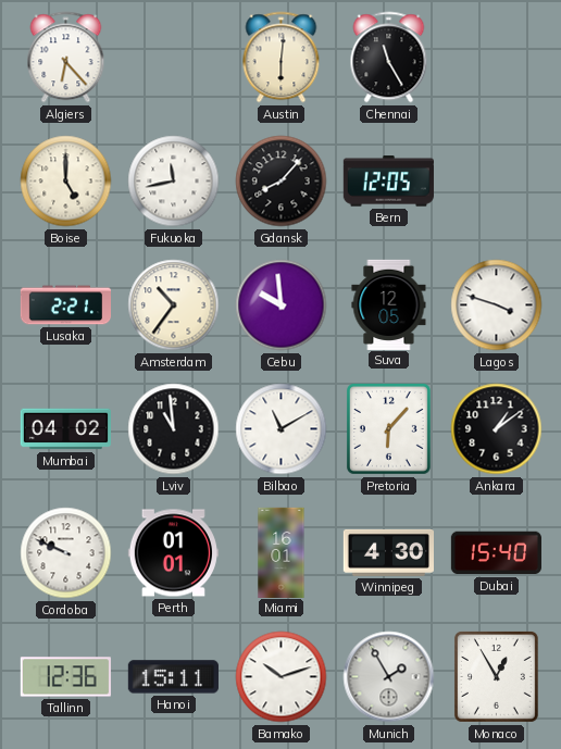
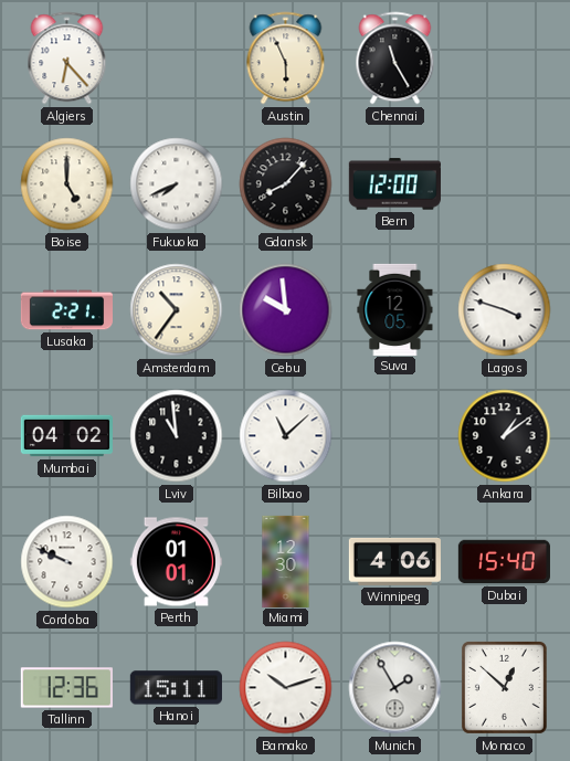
Austin: 6:01 -> 5:56 (286, 59)
Fukuoka: 11:43 -> 7:41 (177, 184)
Bern: 12:05 -> 12:00 (394, 184)
Bilbao: 11:10 -> 11:08 (286, 436)
Pretoria: 6:07 -> none (388, 428)
Miami: 16:01 -> 12:30 (286, 561)
Winnipeg: 4:30 -> 4:06 (394, 561)
Monaco: 12:55 -> 12:52 (504, 687)
